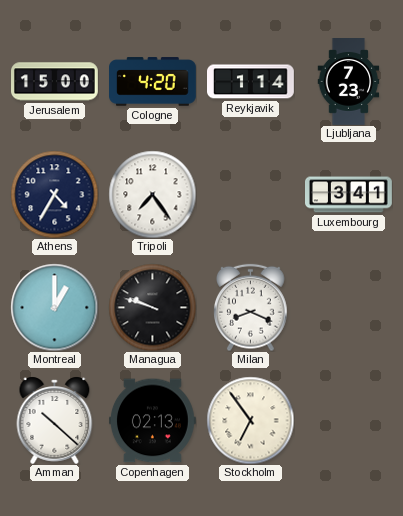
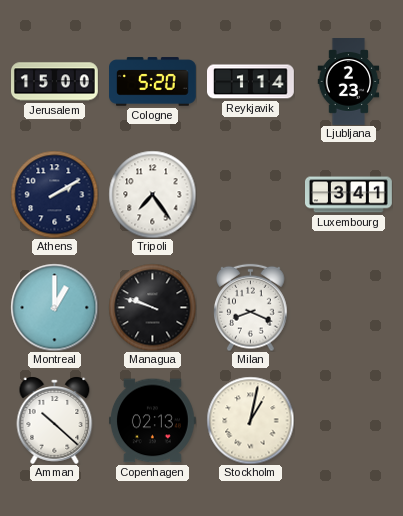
Cologne: 4:20 -> 5:20 (153, 82)
Ljubljana: 7:23 -> 2:23 (349, 82)
Athens: 4:35 -> 2:10 (54, 194)
Stockholm: 6:54 -> 1:02 (250, 420)
